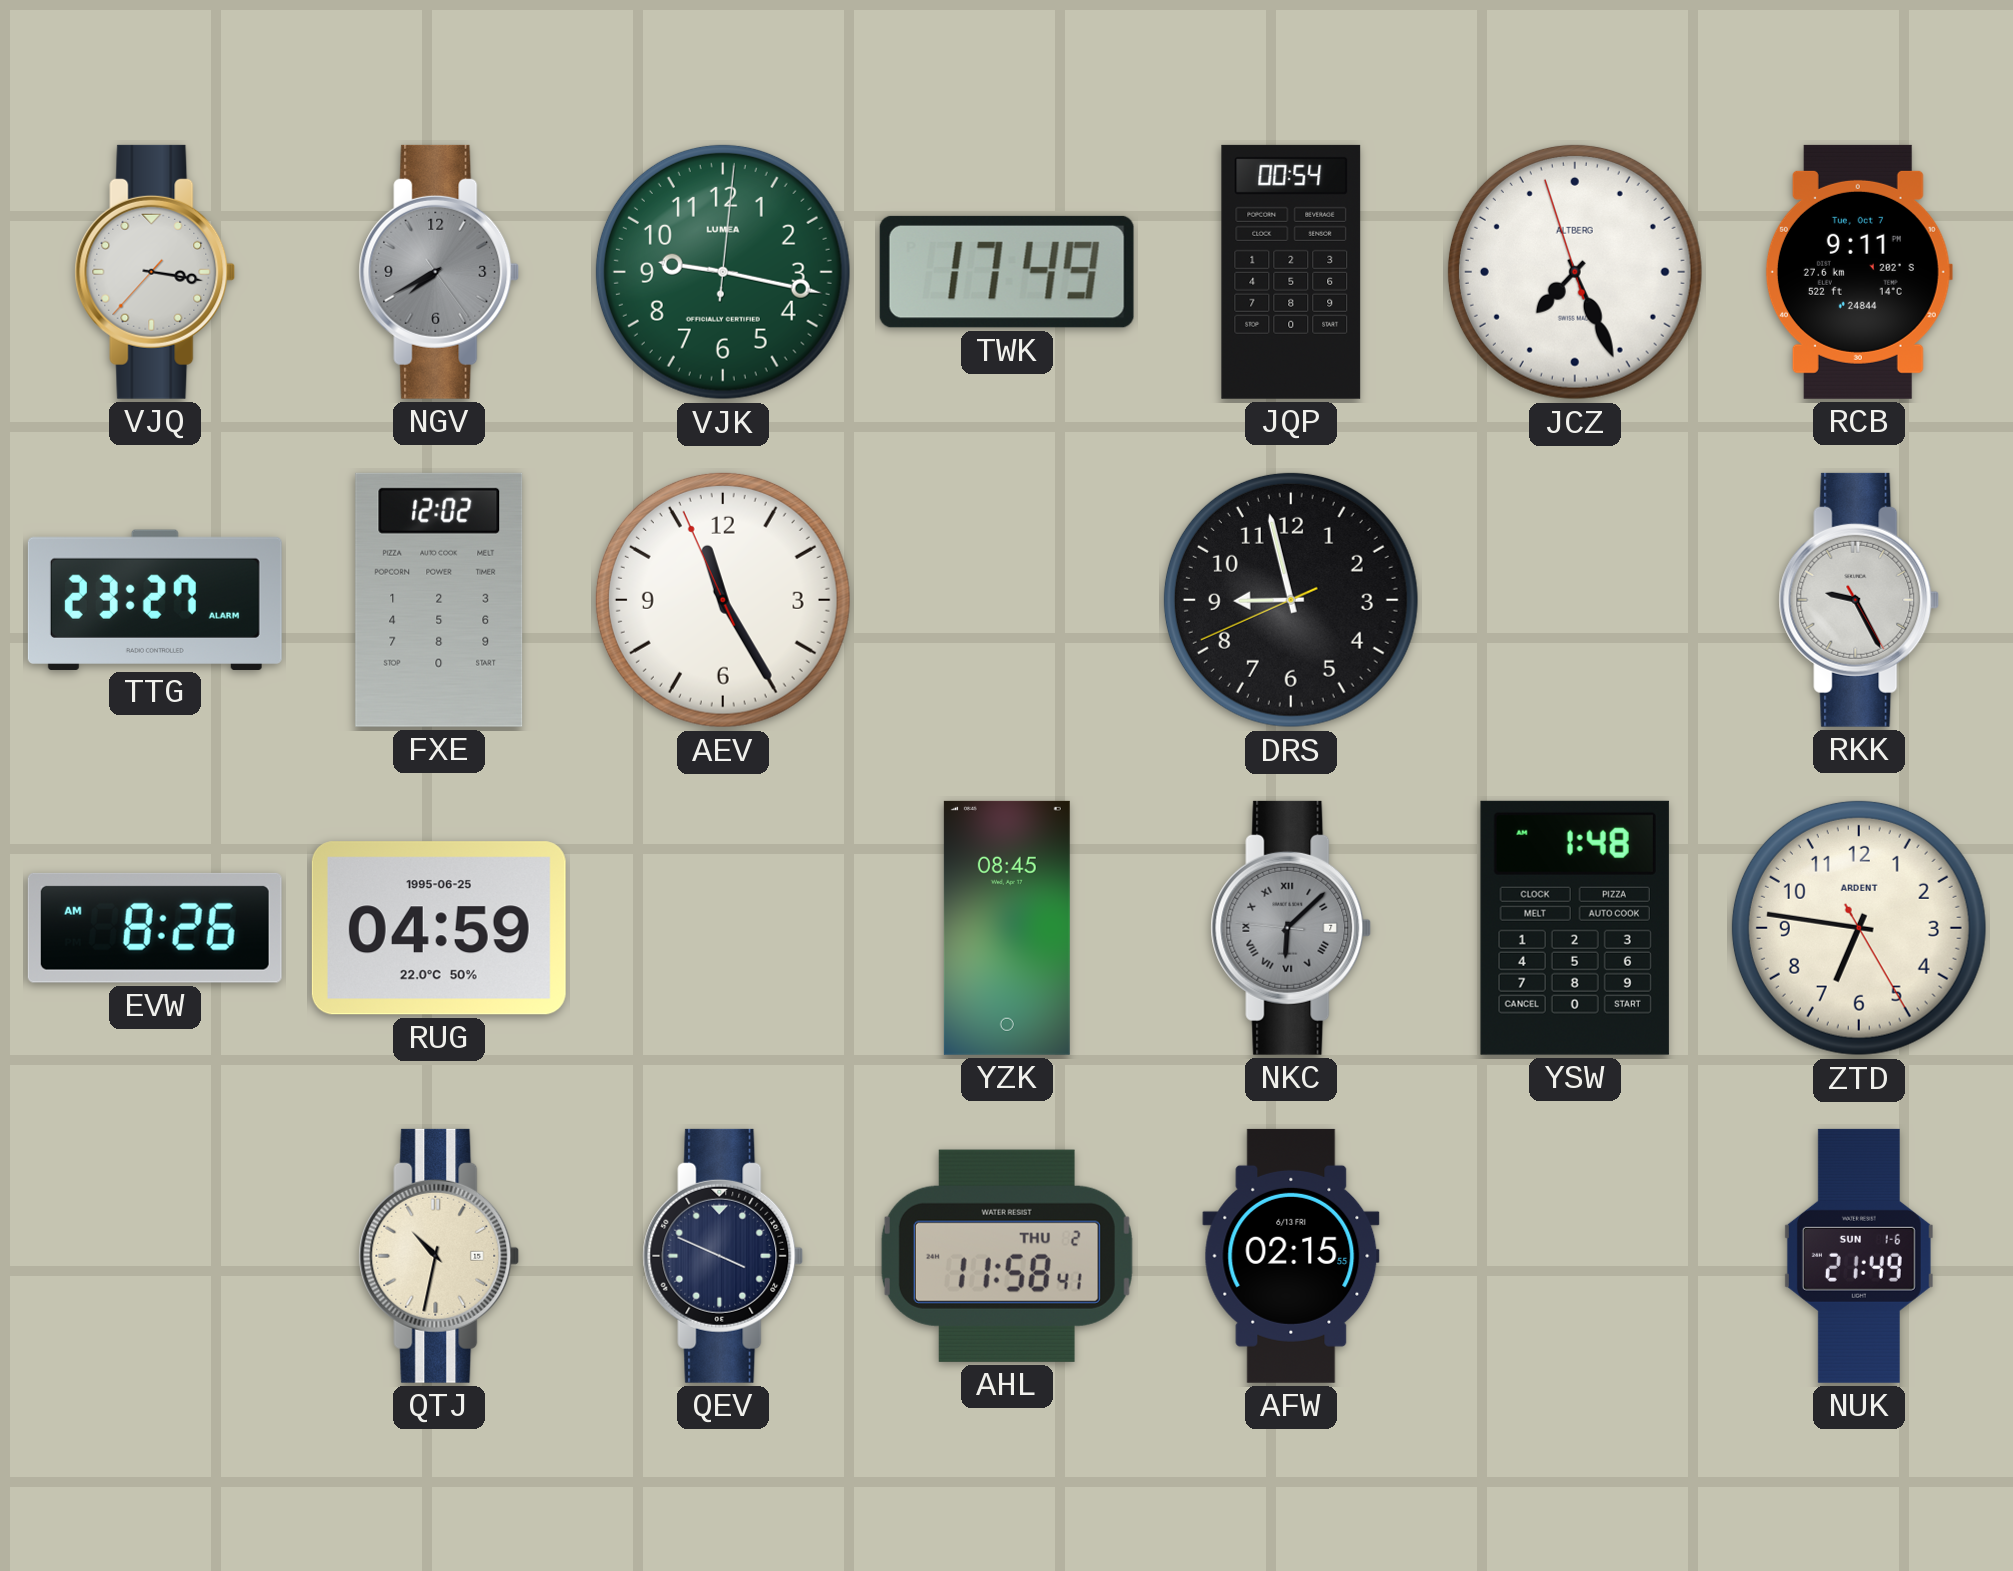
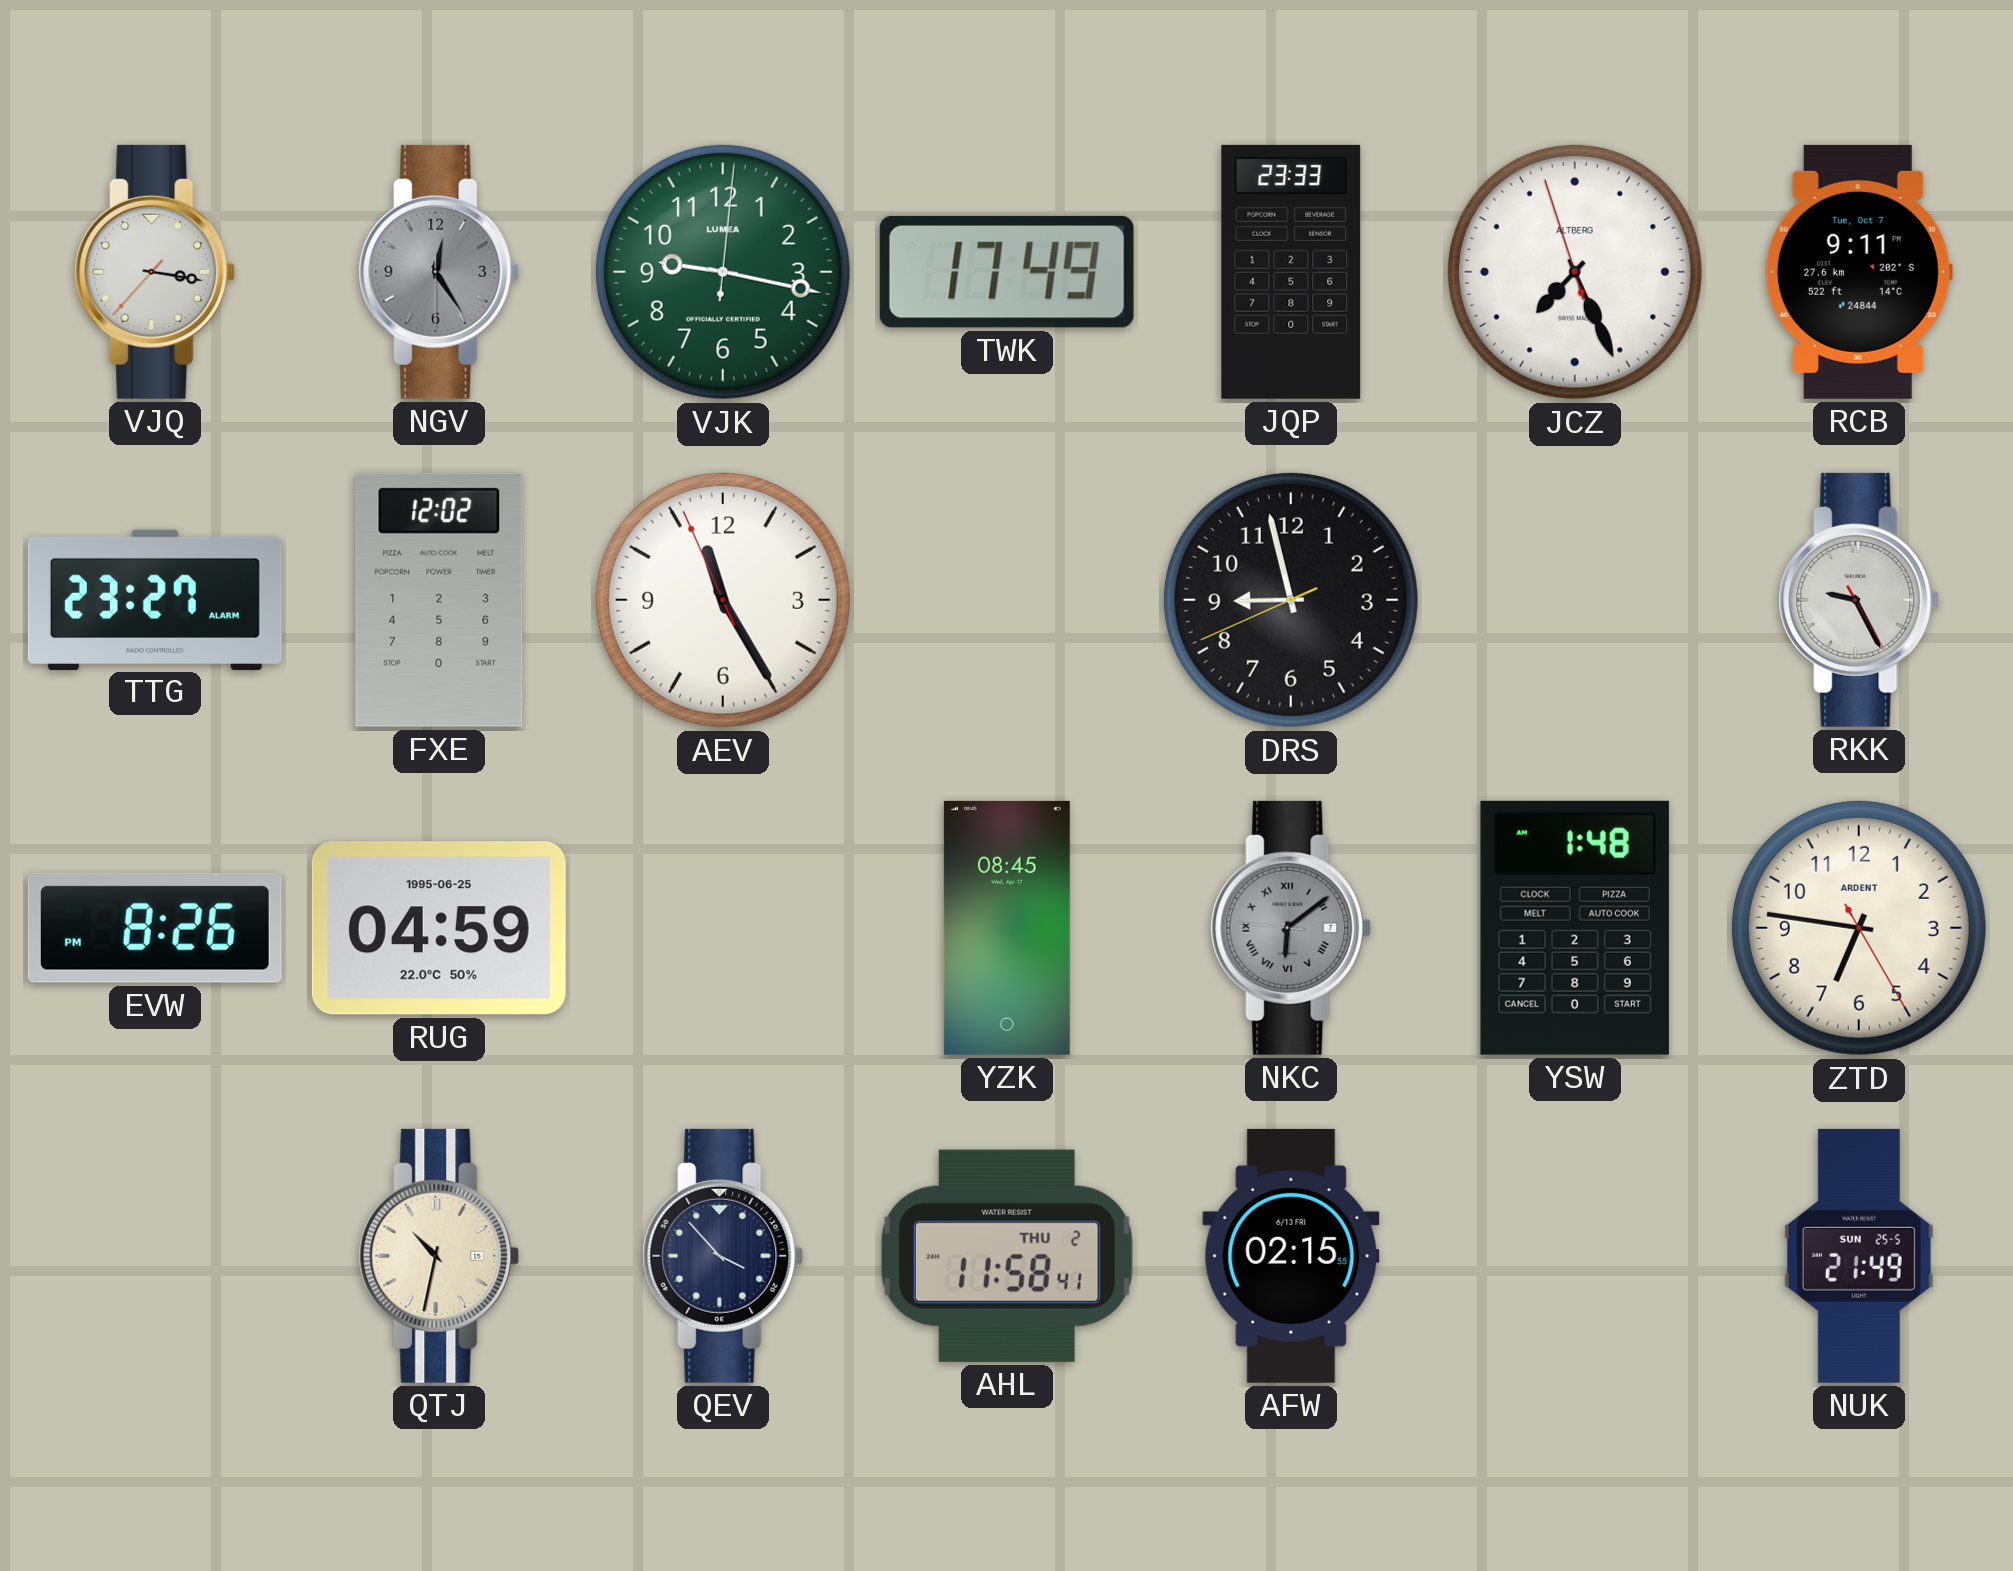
NGV: 7:40 -> 12:24 (439, 272)
JQP: 00:54 -> 23:33 (1291, 272)
EVW: 8:26 AM -> 8:26 PM (155, 928)
NKC: 6:07 -> 6:08 (1291, 928)
QEV: 3:49 -> 3:53 (723, 1256)
NUK date: SUN 1-6 -> SUN 25-5 (1859, 1256)
